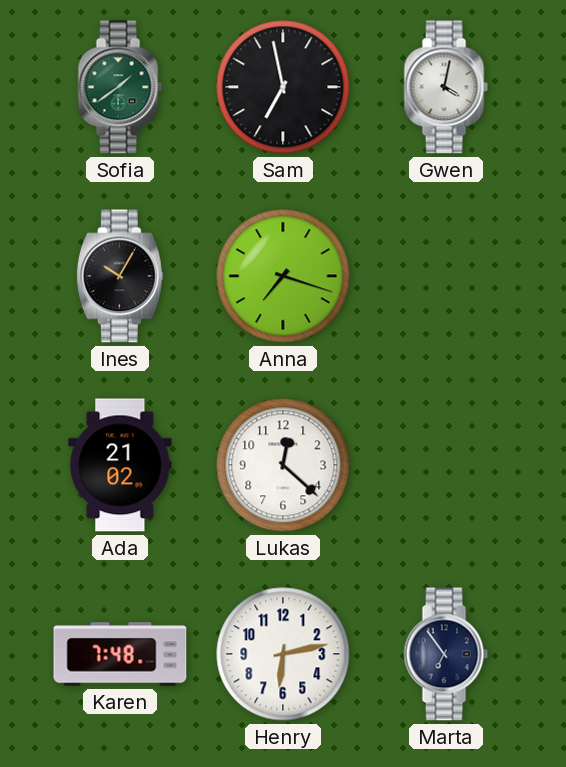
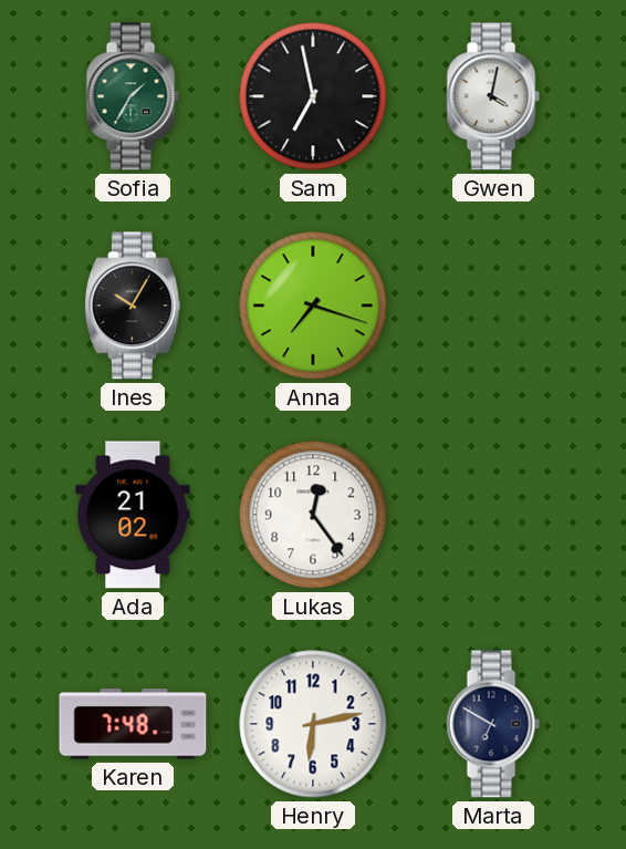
Sofia: 1:39 -> 1:35 (133, 96)
Lukas: 12:22 -> 12:24 (313, 515)
Marta: 6:54 -> 6:50 (493, 724)
